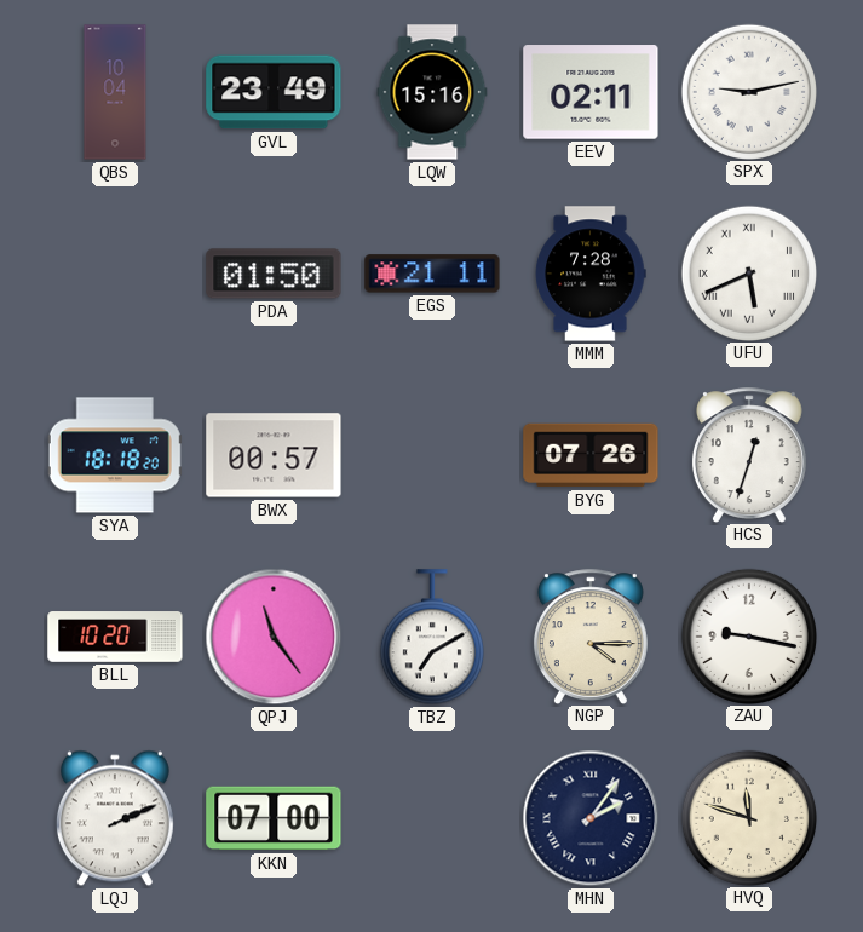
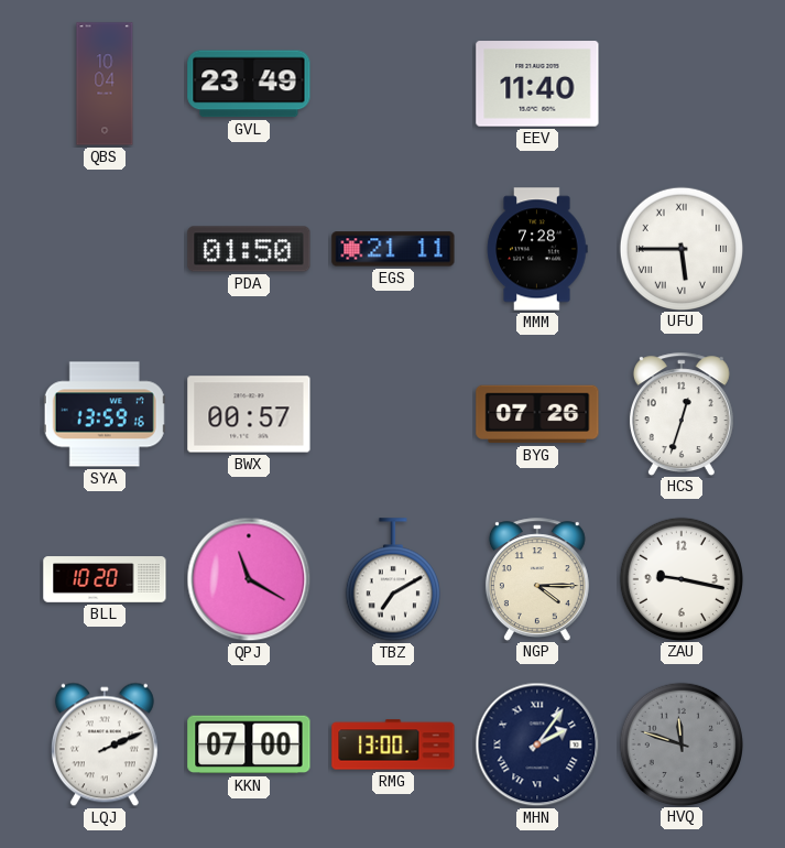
LQW: 15:16 -> none (432, 92)
EEV: 02:11 -> 11:40 (537, 84)
SPX: 9:13 -> none (748, 91)
UFU: 5:41 -> 5:45 (680, 248)
SYA: 18:18 -> 13:59 (105, 414)
QPJ: 11:24 -> 11:20 (249, 579)
RMG: none -> 13:00 (393, 744)
HVQ dial: cream -> grey (680, 743)
